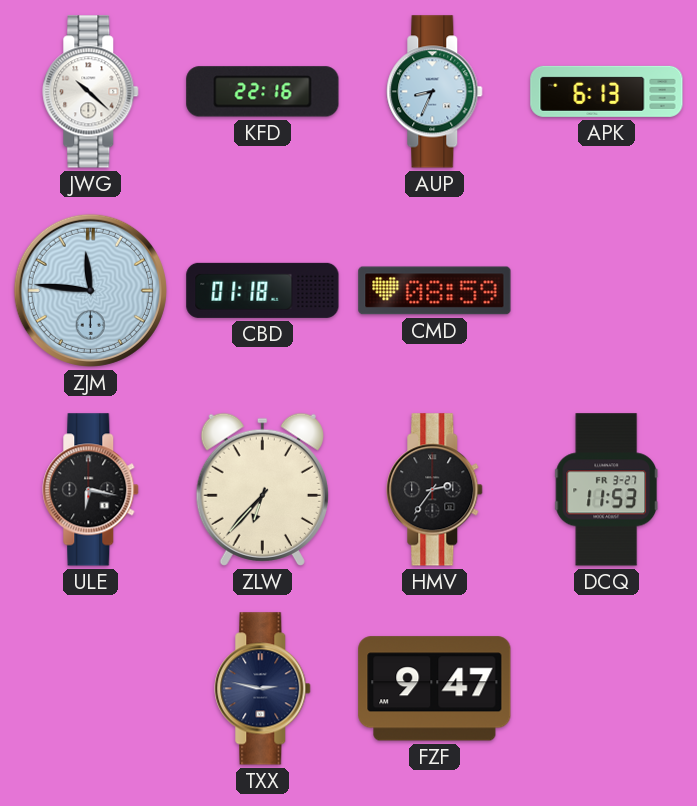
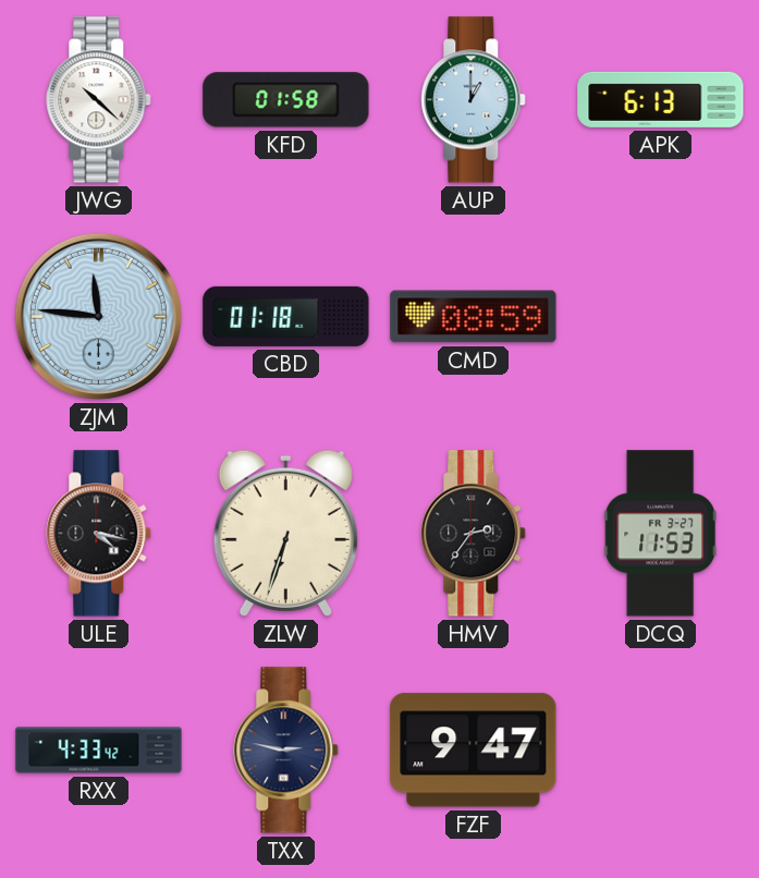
KFD: 22:16 -> 01:58 (286, 100)
AUP: 8:34 -> 1:00 (474, 100)
ULE: 6:17 -> 4:17 (99, 534)
ZLW: 6:37 -> 6:33 (285, 533)
RXX: none -> 4:33 (99, 751)
